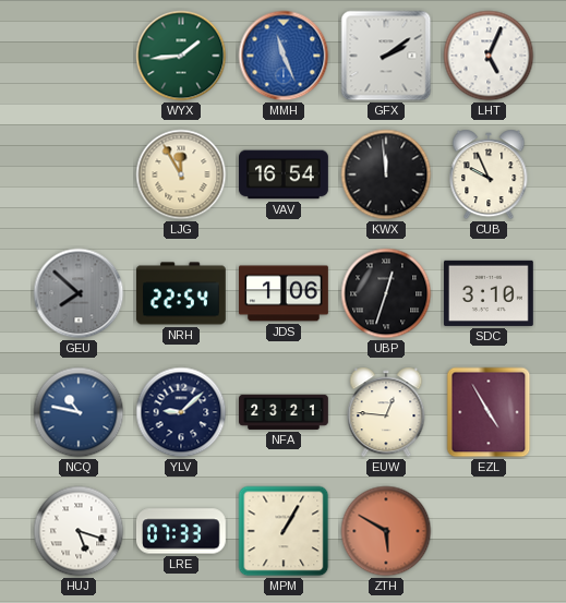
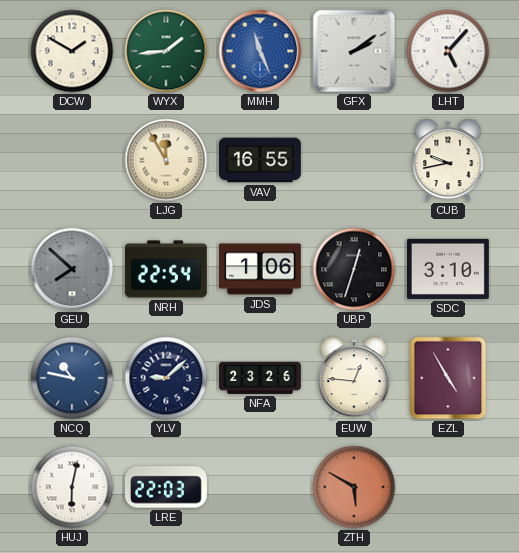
DCW: none -> 1:50 (72, 51)
LHT: 5:04 -> 5:07 (448, 51)
VAV: 16:54 -> 16:55 (261, 160)
KWX: 11:59 -> none (386, 174)
CUB: 9:56 -> 9:43 (448, 160)
NFA: 23:21 -> 23:26 (260, 378)
HUJ: 5:18 -> 6:02 (72, 487)
LRE: 07:33 -> 22:03 (166, 487)
MPM: 1:05 -> none (284, 531)
